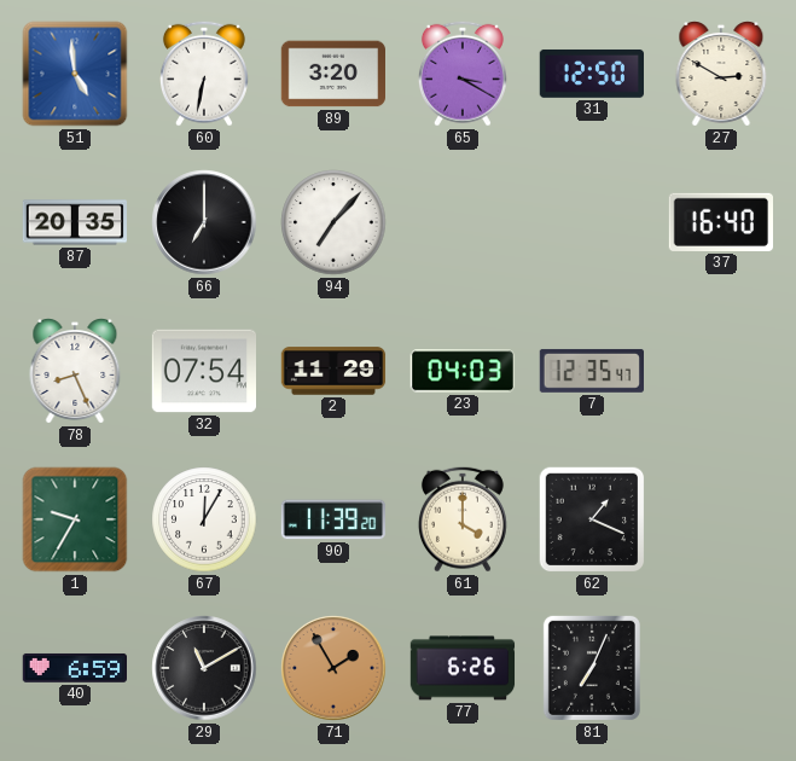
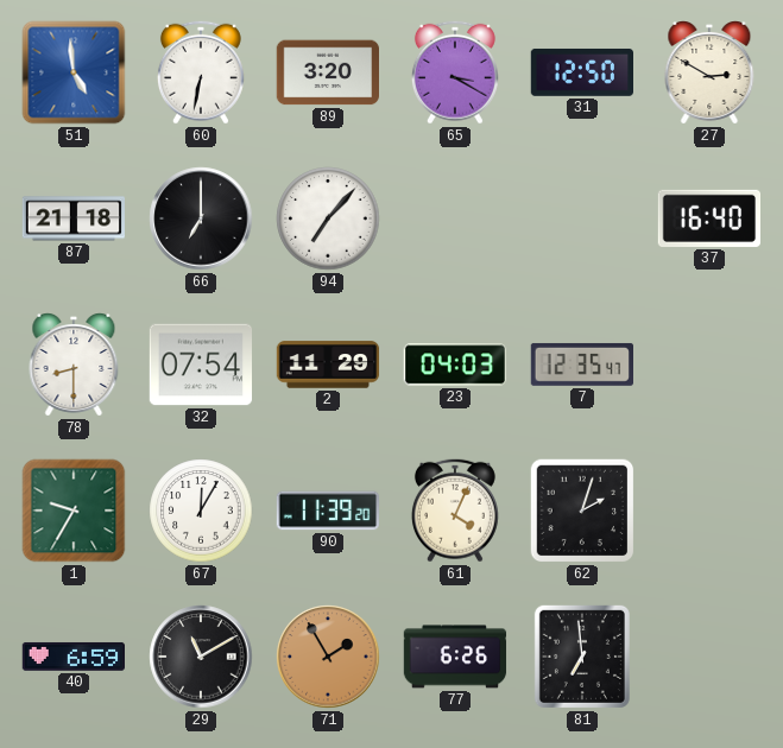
87: 20:35 -> 21:18 (72, 218)
78: 8:26 -> 8:30 (74, 366)
61: 4:00 -> 4:04 (455, 511)
62: 1:19 -> 2:03 (582, 511)
81: 7:04 -> 6:59 (582, 657)
